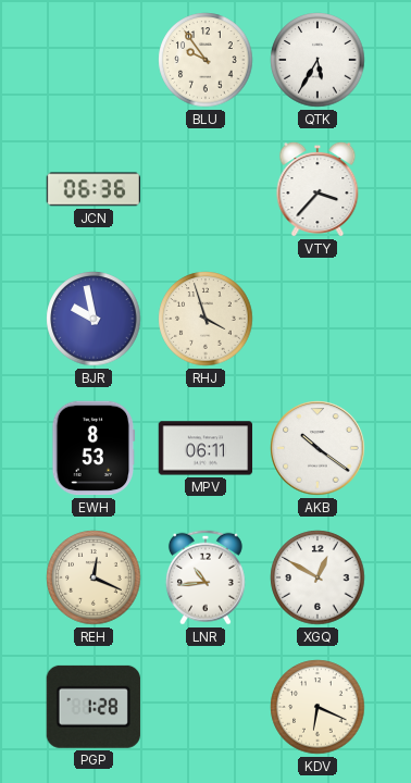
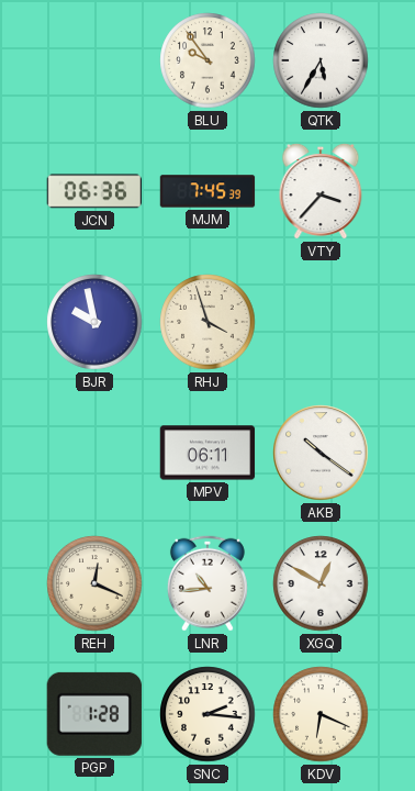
MJM: none -> 7:45 (207, 191)
EWH: 8:53 -> none (94, 448)
SNC: none -> 2:16 (207, 714)
